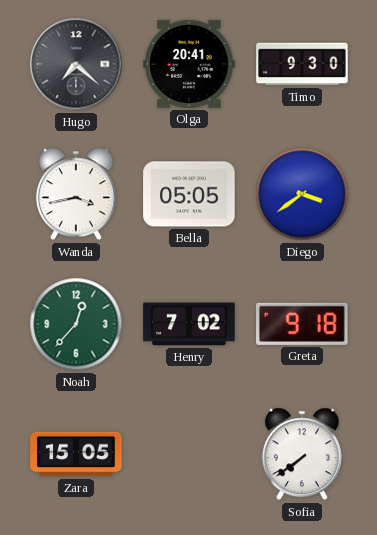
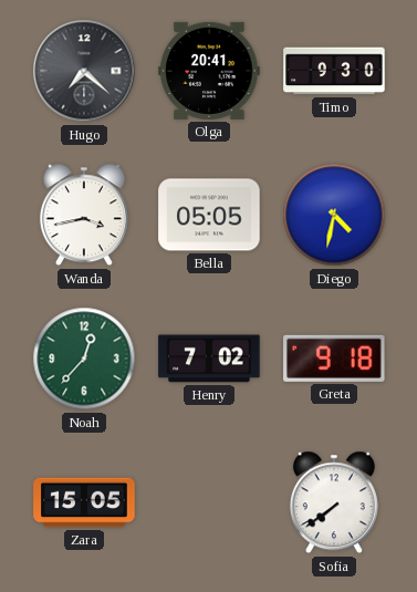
Diego: 3:39 -> 4:32 (334, 215)
